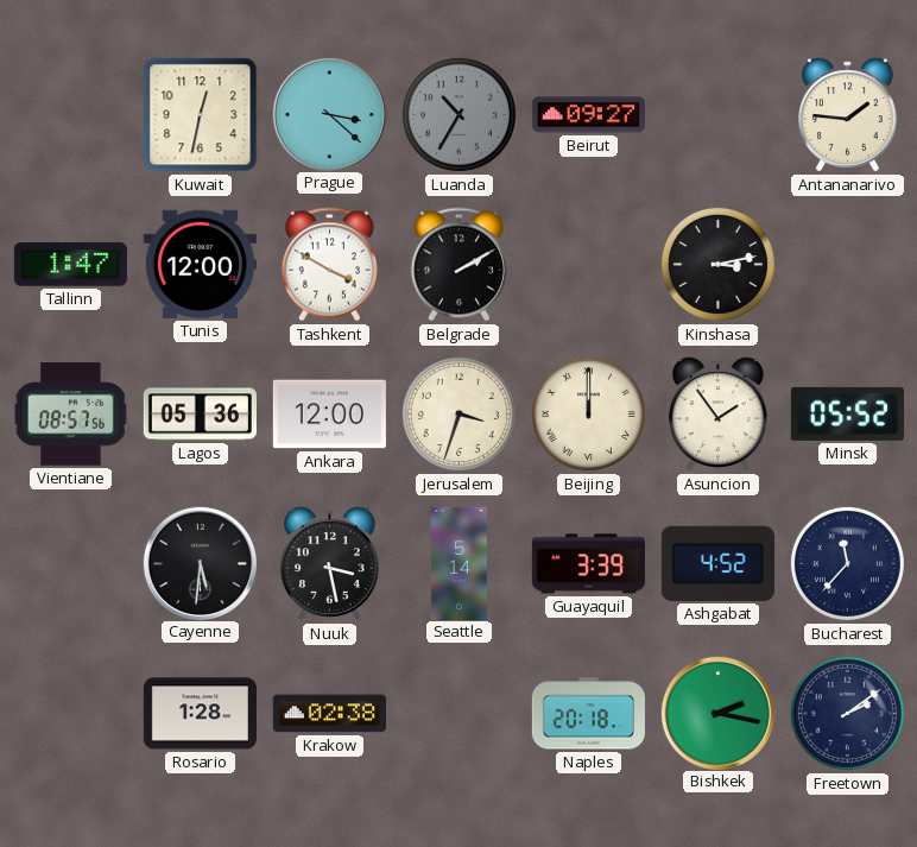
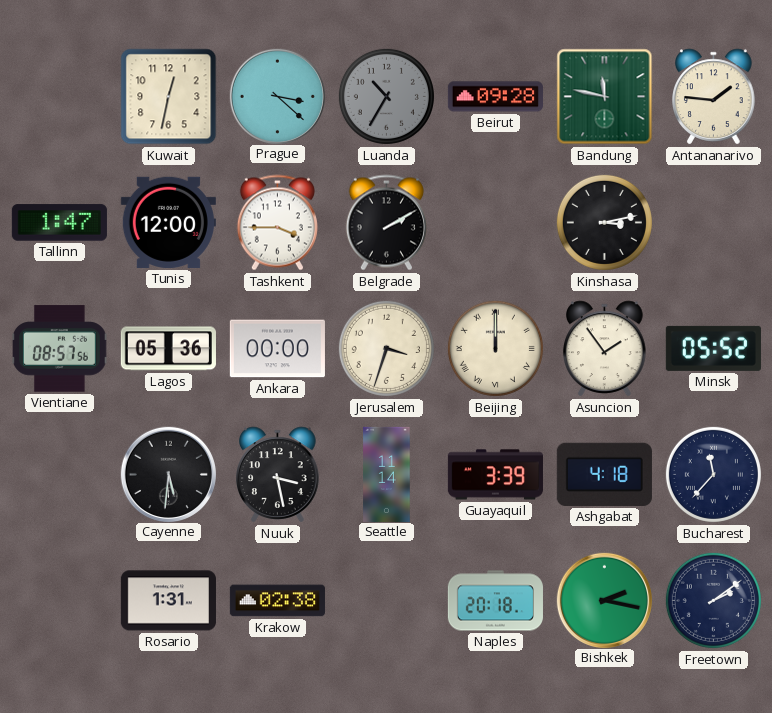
Beirut: 09:27 -> 09:28 (495, 97)
Bandung: none -> 11:47 (605, 97)
Tashkent: 3:50 -> 3:45 (277, 223)
Ankara: 12:00 -> 00:00 (277, 349)
Seattle: 5:14 -> 11:14 (387, 474)
Ashgabat: 4:52 -> 4:18 (604, 474)
Rosario: 1:28 -> 1:31 (168, 601)
